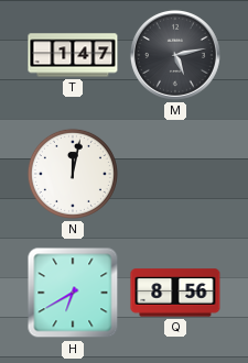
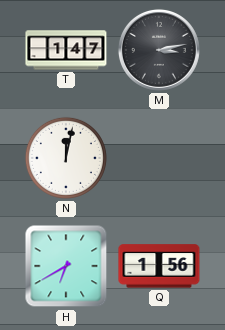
M: 5:13 -> 3:13 (159, 50)
Q: 8:56 -> 1:56 (159, 266)
